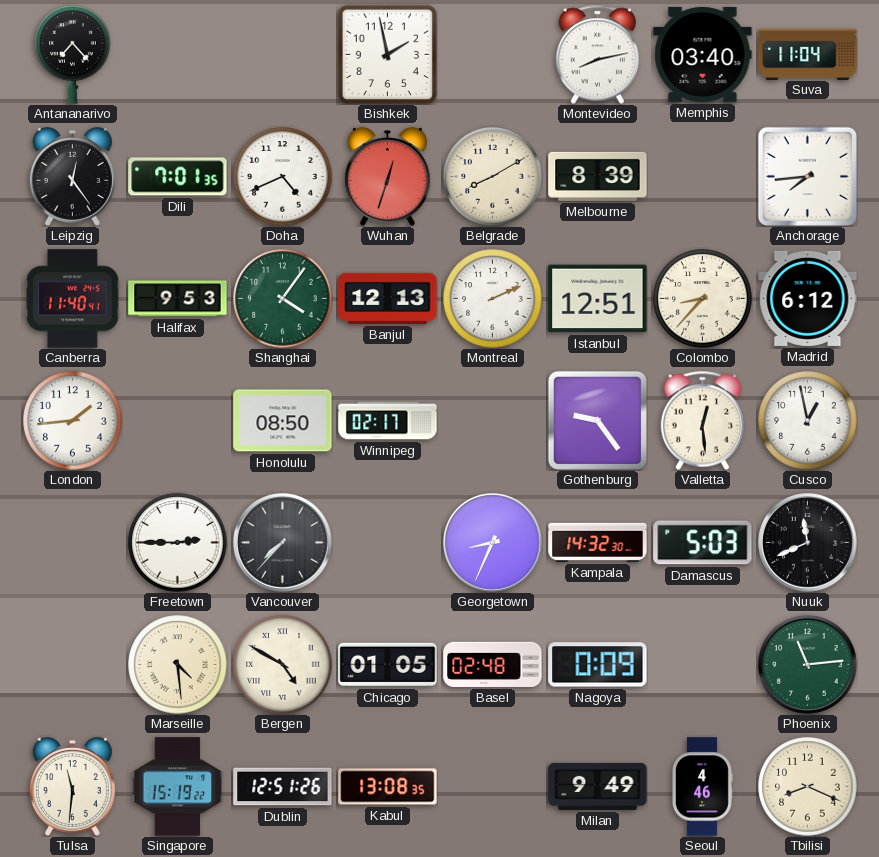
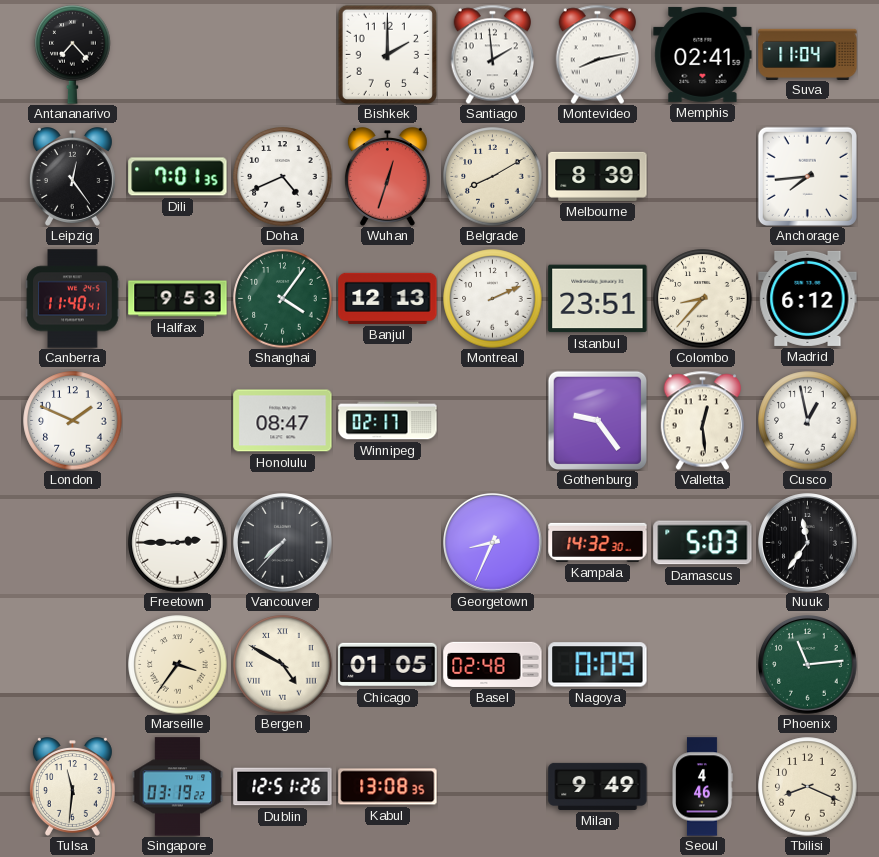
Bishkek: 1:58 -> 2:00 (387, 54)
Santiago: none -> 1:59 (492, 54)
Memphis: 03:40 -> 02:41 (703, 54)
Istanbul: 12:51 -> 23:51 (598, 299)
London: 1:44 -> 1:49 (73, 421)
Honolulu: 08:50 -> 08:47 (283, 421)
Nuuk: 11:41 -> 11:36 (808, 543)
Marseille: 4:29 -> 3:36 (178, 665)
Singapore: 15:19 -> 03:19 (178, 787)
